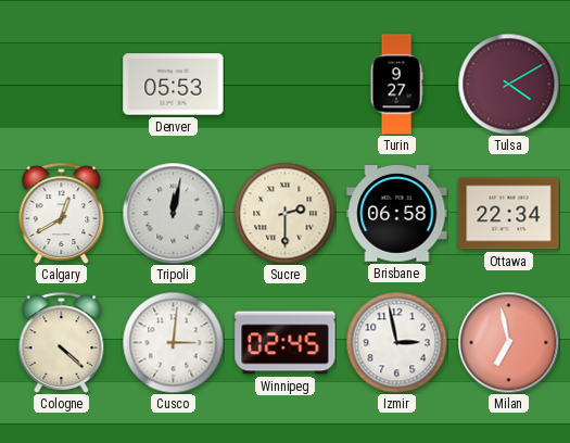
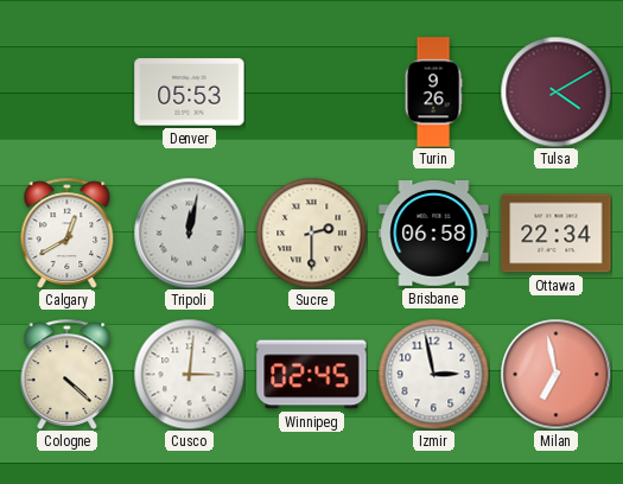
Turin: 9:27 -> 9:26 (433, 93)
